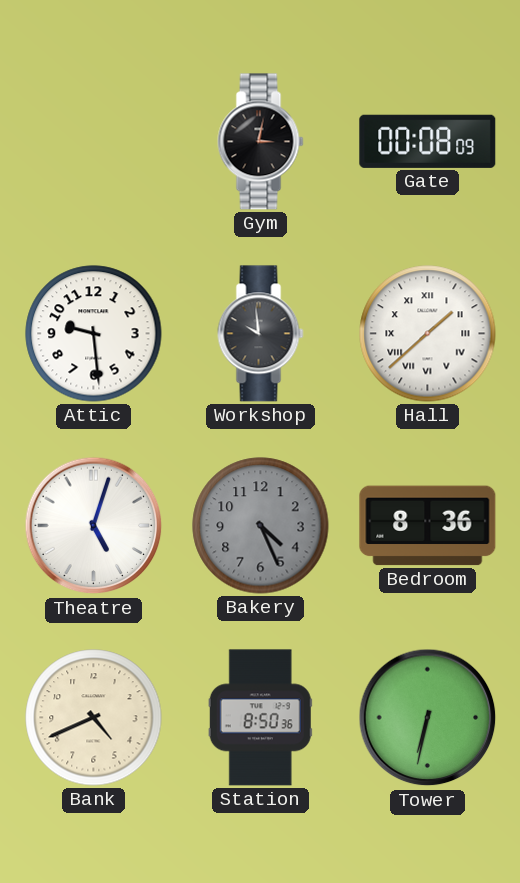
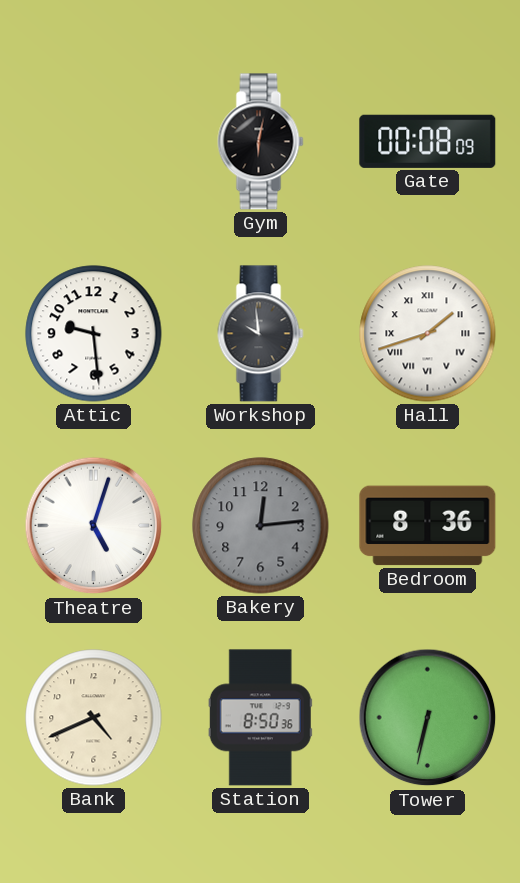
Gym: 3:02 -> 6:02 (261, 142)
Hall: 1:38 -> 1:42 (428, 334)
Bakery: 4:26 -> 12:14 (261, 526)
